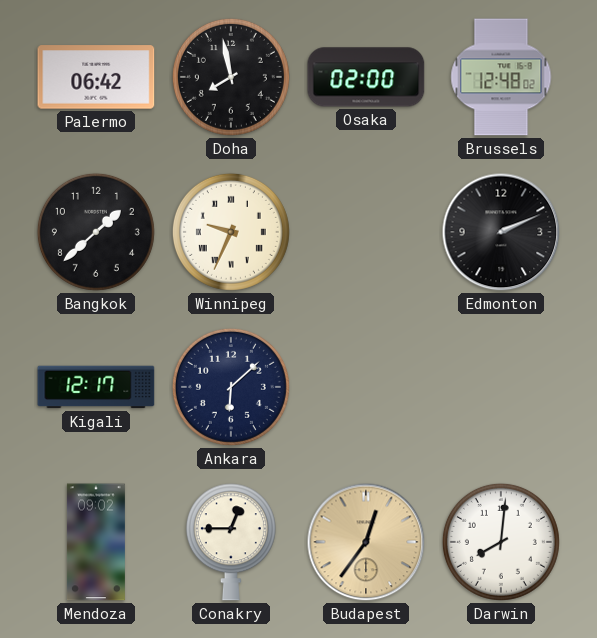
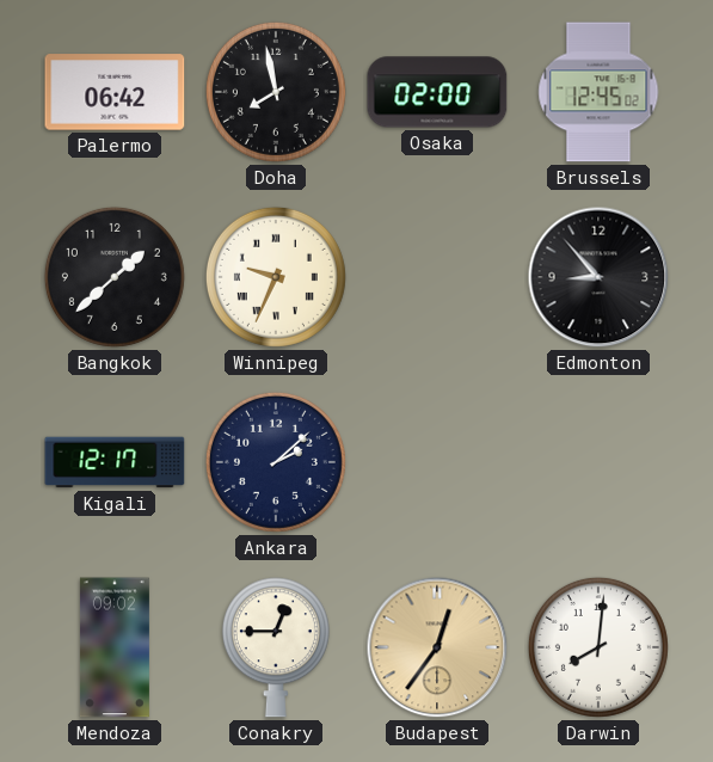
Brussels: 12:48 -> 12:45 (598, 92)
Edmonton: 2:11 -> 8:53 (598, 277)
Ankara: 6:08 -> 2:08 (276, 462)
